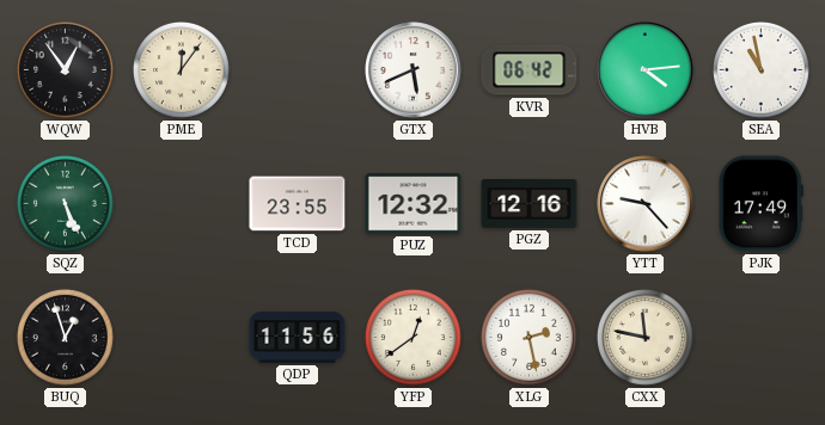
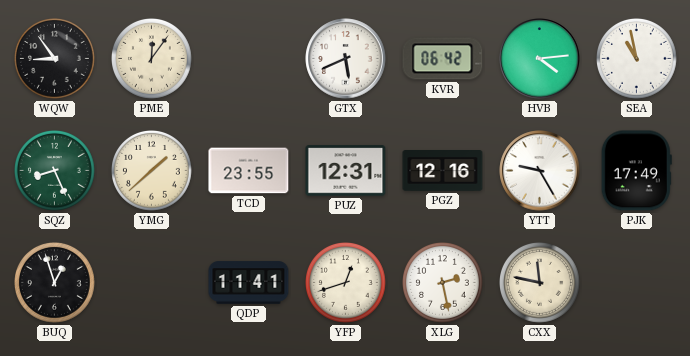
WQW: 12:54 -> 8:54 (55, 59)
SQZ: 5:26 -> 8:26 (55, 171)
YMG: none -> 1:38 (152, 171)
PUZ: 12:32 -> 12:31 (346, 171)
YTT: 9:23 -> 9:25 (540, 171)
QDP: 11:56 -> 11:41 (249, 283)
YFP: 12:39 -> 12:42 (346, 283)
